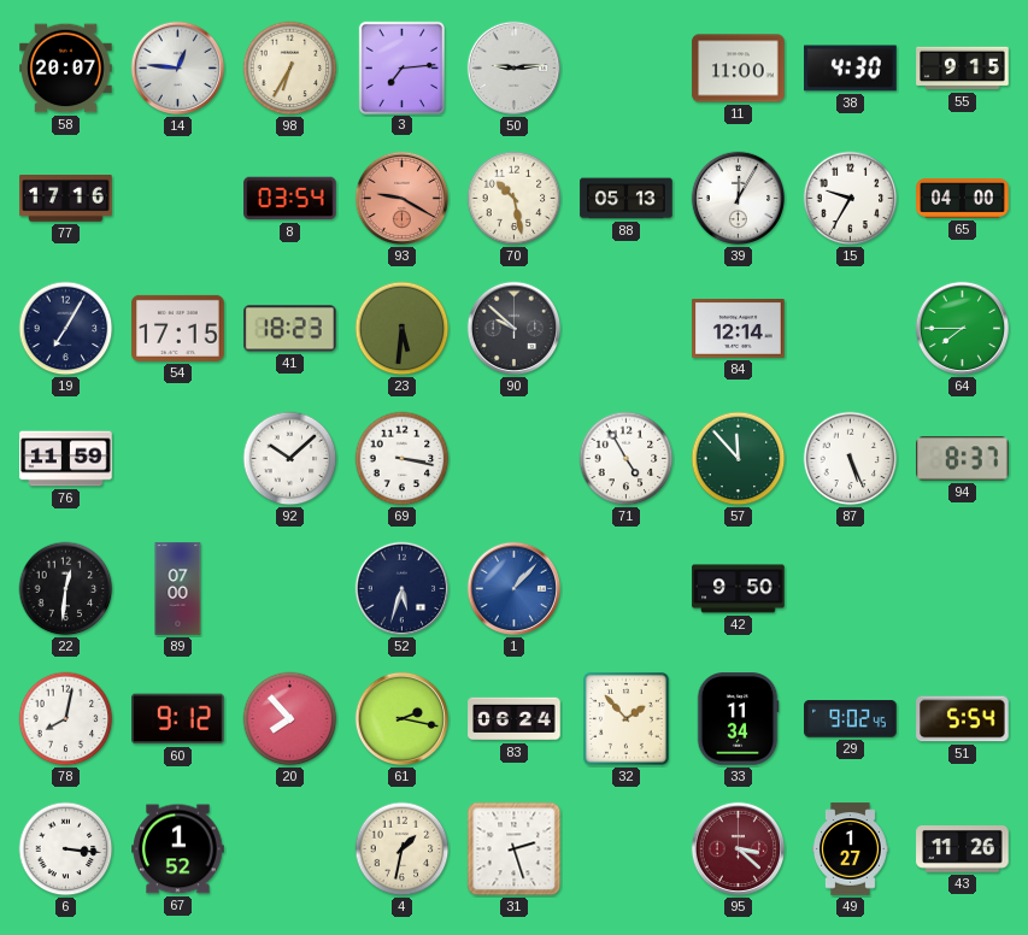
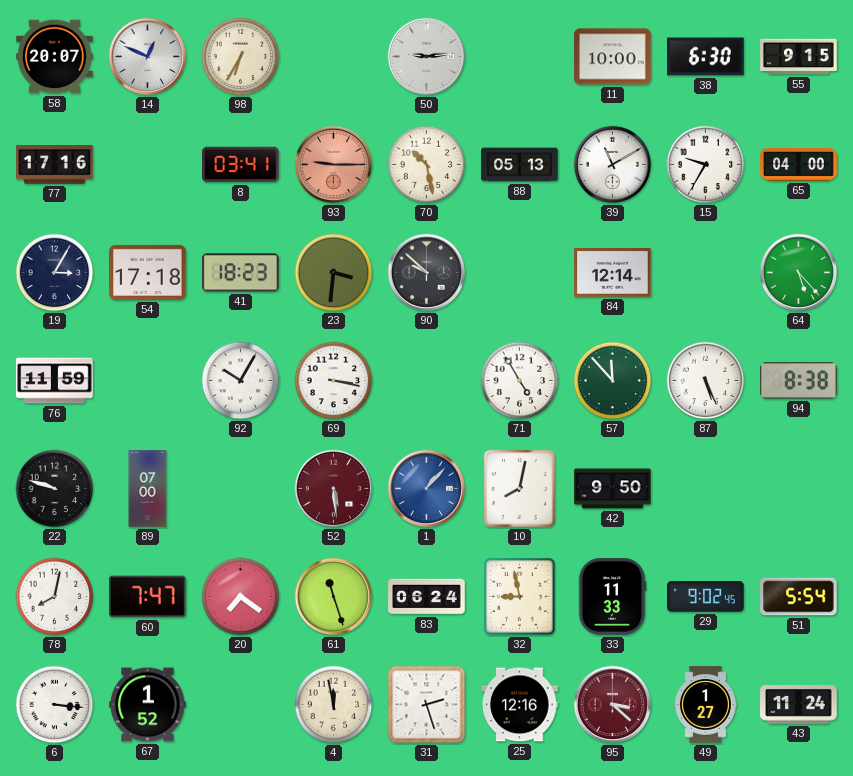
14: 12:46 -> 12:49 (148, 57)
3: 7:14 -> none (401, 67)
11: 11:00 -> 10:00 (613, 57)
38: 4:30 -> 6:30 (706, 57)
8: 03:54 -> 03:41 (241, 165)
93: 9:20 -> 9:15 (334, 165)
39: 12:05 -> 11:10 (613, 165)
19: 7:05 -> 3:05 (55, 273)
54: 17:15 -> 17:18 (148, 272)
23: 5:31 -> 3:31 (334, 273)
64: 7:45 -> 5:23 (799, 273)
92: 10:08 -> 10:05 (241, 381)
94: 8:37 -> 8:38 (799, 381)
22: 12:31 -> 9:48 (55, 489)
52: 5:33 -> 5:29 (334, 489)
52 dial: navy -> burgundy (334, 489)
10: none -> 8:02 (519, 488)
60: 9:12 -> 7:47 (148, 597)
20: 7:53 -> 7:21 (241, 597)
61: 2:17 -> 11:27 (334, 597)
32: 1:53 -> 8:58 (519, 596)
33: 11:34 -> 11:33 (612, 597)
4: 1:32 -> 11:58 (334, 705)
25: none -> 12:16 (520, 705)
43: 11:26 -> 11:24 (799, 705)
